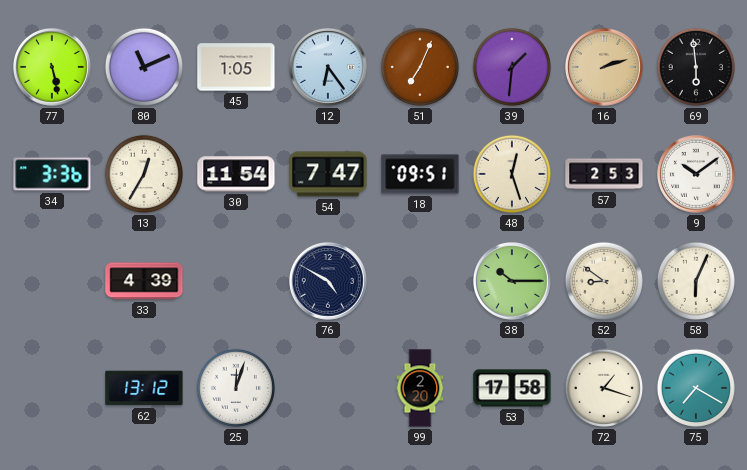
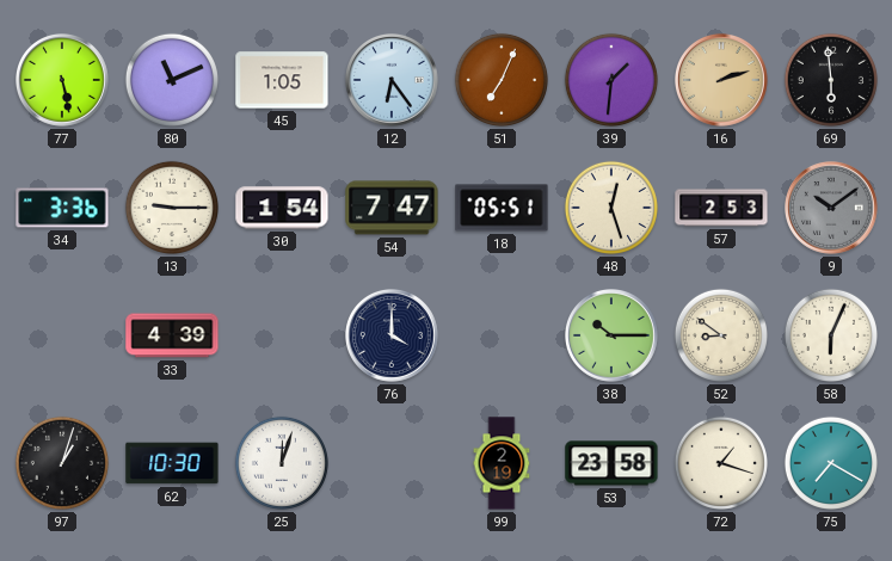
13: 12:35 -> 9:15 (172, 208)
30: 11:54 -> 1:54 (282, 208)
18: 09:51 -> 05:51 (502, 208)
9 dial: white -> grey (832, 209)
76: 4:50 -> 4:00 (393, 337)
97: none -> 1:03 (62, 463)
62: 13:12 -> 10:30 (172, 463)
99: 2:20 -> 2:19 (502, 463)
53: 17:58 -> 23:58 (611, 463)
